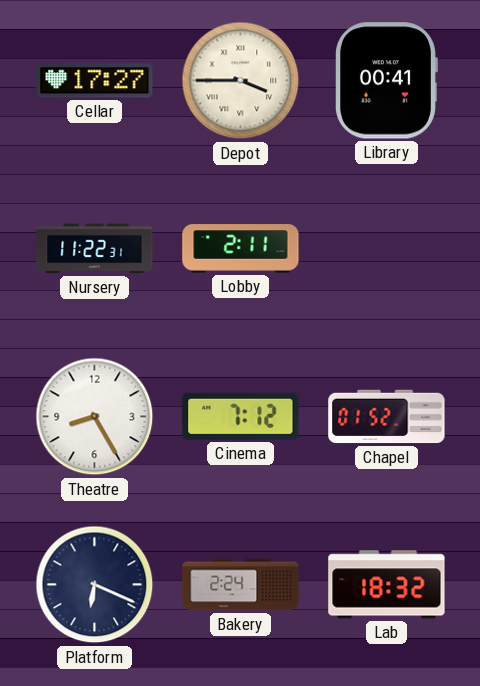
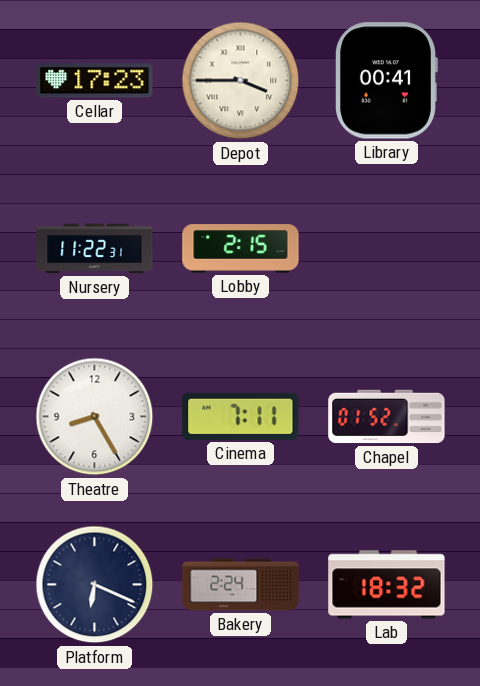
Cellar: 17:27 -> 17:23 (95, 81)
Lobby: 2:11 -> 2:15 (241, 249)
Cinema: 7:12 -> 7:11 (241, 416)
